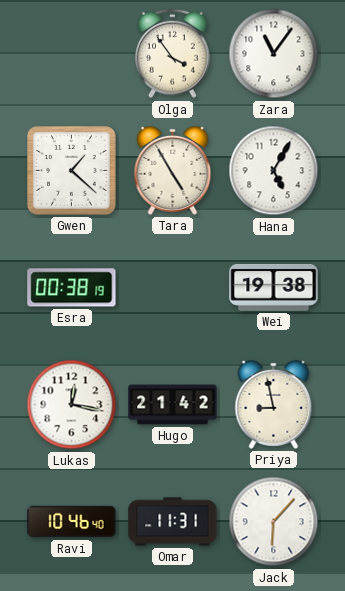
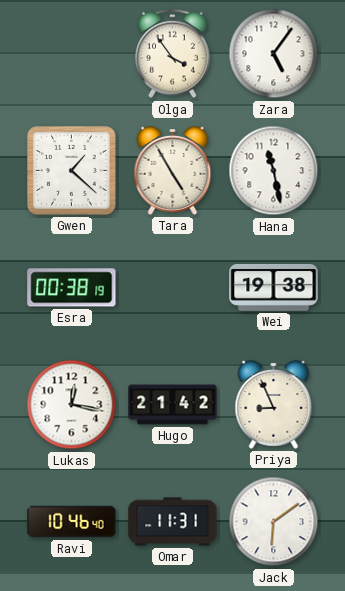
Zara: 11:06 -> 5:06 (274, 54)
Hana: 5:05 -> 11:28 (274, 171)
Priya: 8:58 -> 8:56 (274, 404)
Jack: 6:07 -> 6:09 (274, 522)
